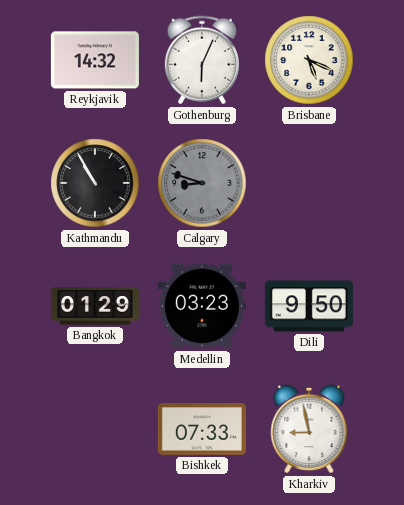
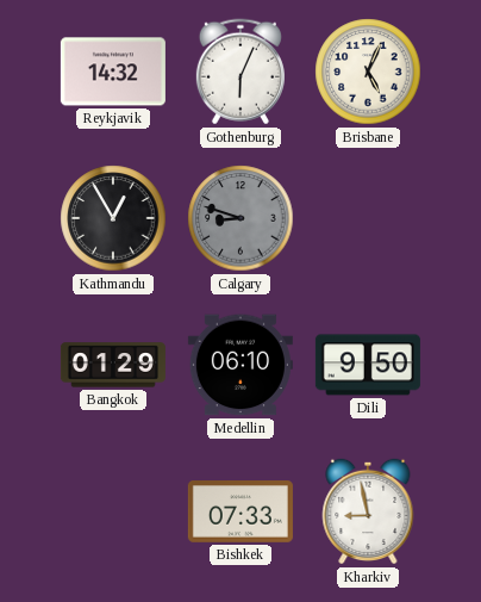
Brisbane: 5:19 -> 5:04 (368, 72)
Kathmandu: 10:55 -> 12:55 (113, 218)
Medellin: 03:23 -> 06:10 (240, 365)
